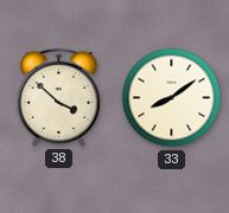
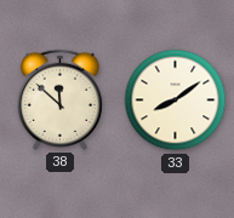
38: 3:52 -> 11:52 (59, 99)
